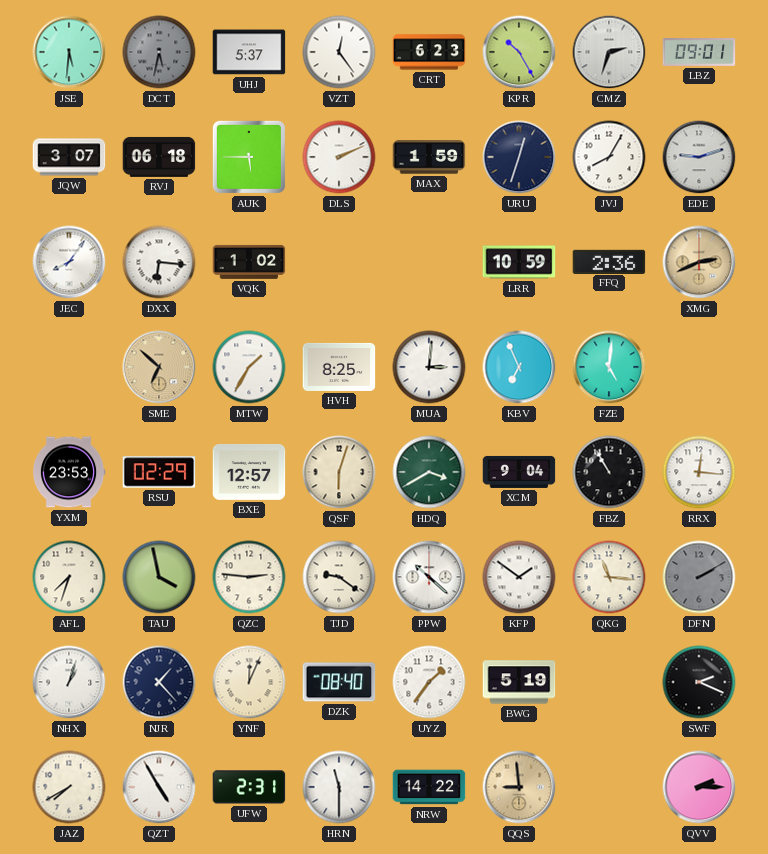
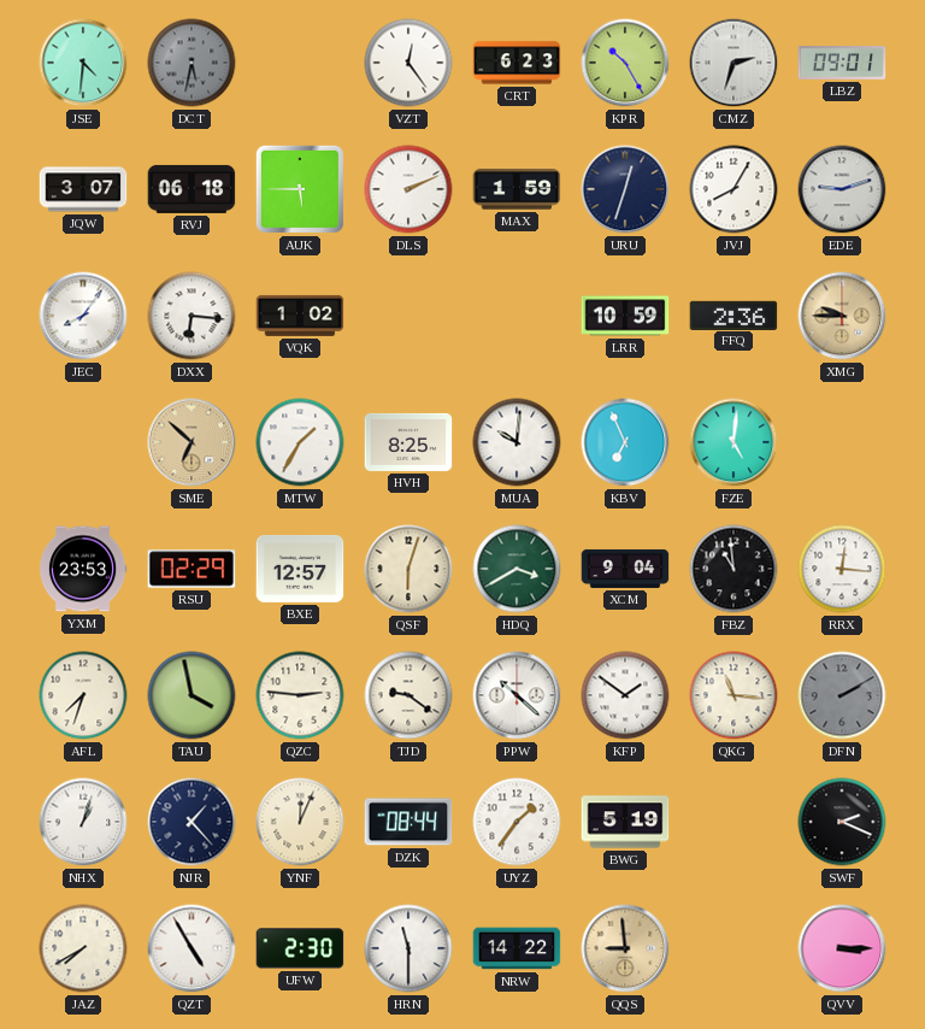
JSE: 5:31 -> 4:31 (83, 63)
UHJ: 5:37 -> none (249, 52)
XMG: 2:41 -> 9:45 (842, 316)
MUA: 3:01 -> 10:01 (517, 442)
FBZ: 10:55 -> 10:59 (733, 569)
DZK: 08:40 -> 08:44 (408, 822)
UFW: 2:31 -> 2:30 (300, 948)
QVV: 2:15 -> 3:15 (842, 948)
